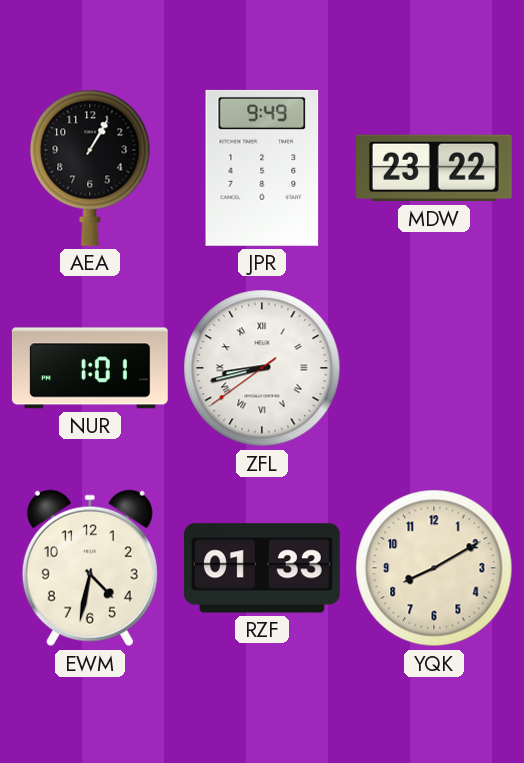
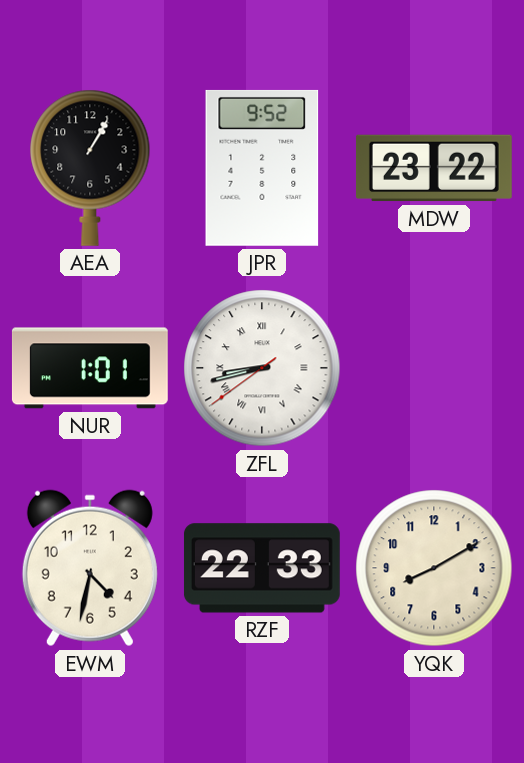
JPR: 9:49 -> 9:52 (262, 168)
RZF: 01:33 -> 22:33 (262, 568)
